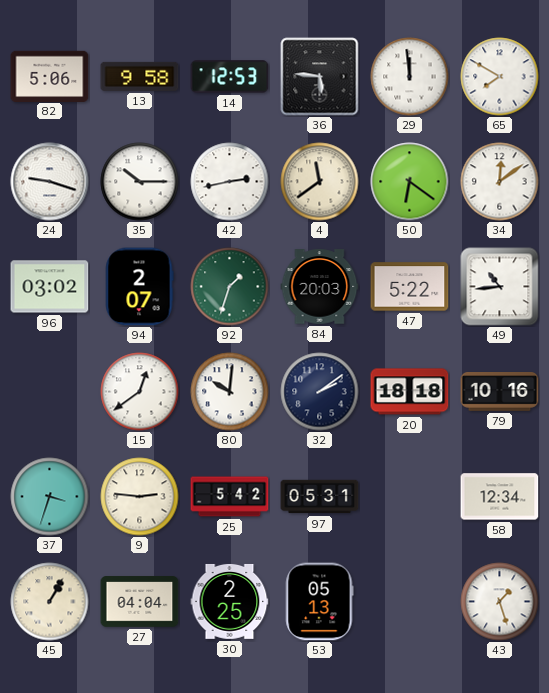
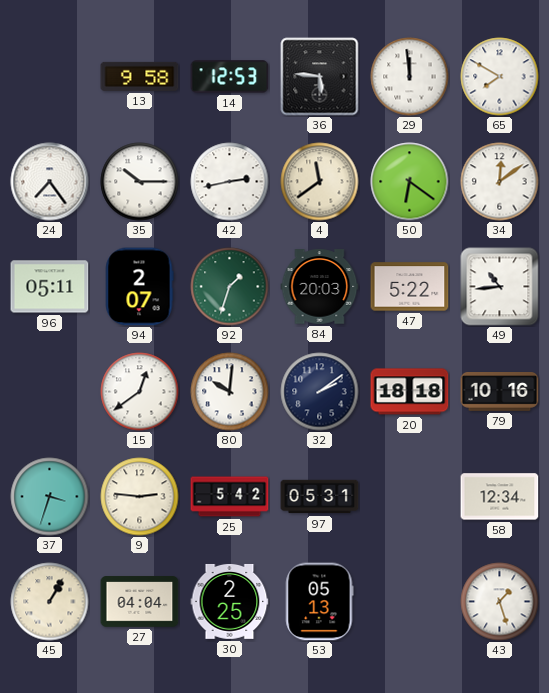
82: 5:06 -> none (50, 76)
24: 9:18 -> 7:24 (50, 182)
96: 03:02 -> 05:11 (50, 287)
